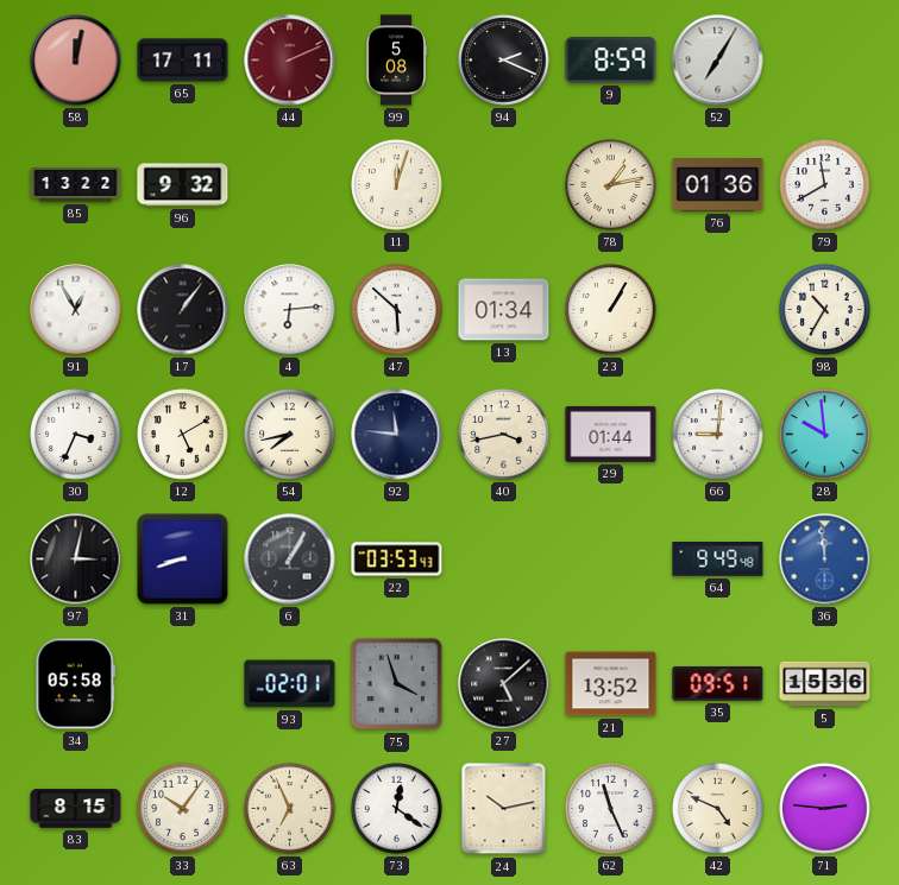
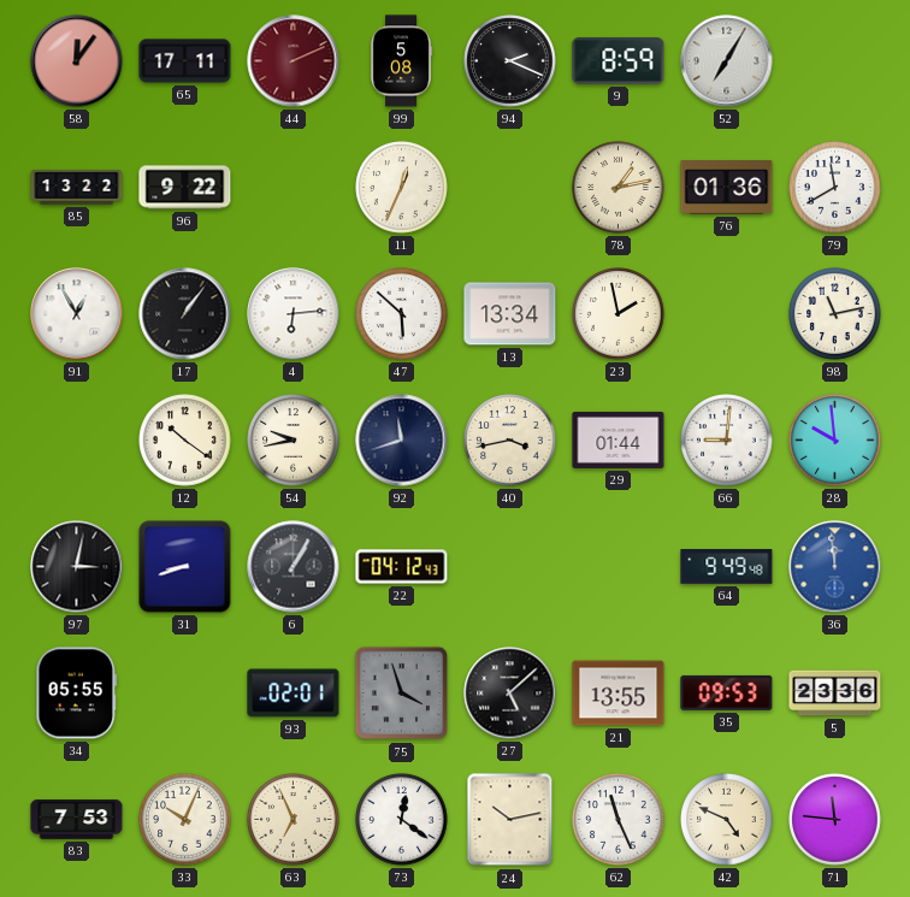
58: 12:02 -> 12:06 (77, 61)
96: 9:32 -> 9:22 (185, 188)
11: 12:03 -> 12:34 (402, 188)
13: 01:34 -> 13:34 (510, 314)
23: 1:05 -> 1:58 (619, 314)
98: 10:35 -> 11:13 (835, 314)
30: 3:34 -> none (76, 435)
12: 5:10 -> 10:21 (185, 441)
54: 7:43 -> 9:43 (294, 441)
92: 11:46 -> 11:42 (402, 441)
22: 03:53 -> 04:12 (402, 567)
34: 05:58 -> 05:55 (77, 694)
21: 13:52 -> 13:55 (619, 694)
35: 09:51 -> 09:53 (727, 692)
5: 15:36 -> 23:36 (835, 694)
83: 8:15 -> 7:53 (77, 820)
33: 10:06 -> 10:04 (185, 820)
71: 2:46 -> 11:46 (835, 820)
